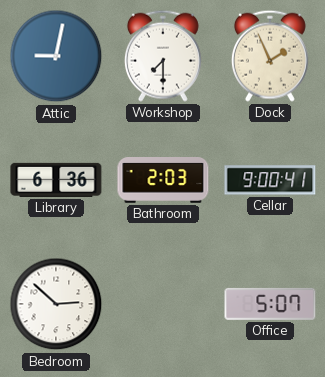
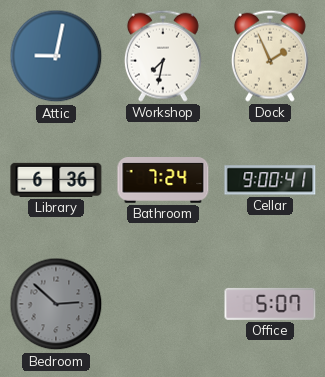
Workshop: 7:30 -> 7:32 (163, 56)
Bathroom: 2:03 -> 7:24 (163, 180)
Bedroom dial: white -> grey (56, 304)
